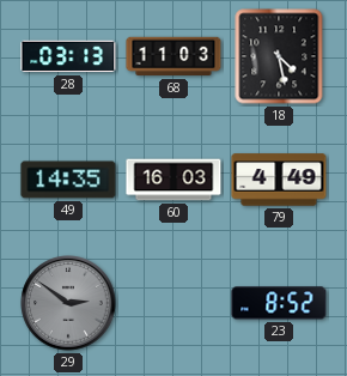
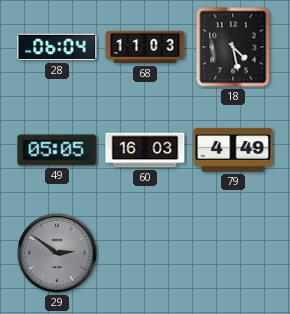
28: 03:13 -> 06:04 (57, 47)
49: 14:35 -> 05:05 (57, 150)
23: 8:52 -> none (279, 303)
